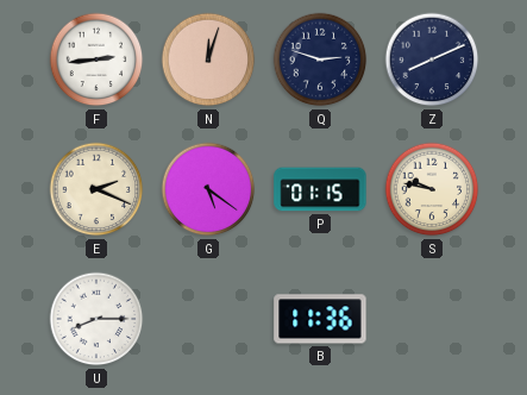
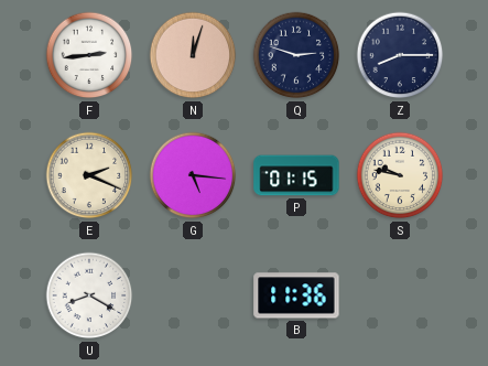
Z: 8:11 -> 8:15 (400, 55)
G: 5:21 -> 5:16 (193, 175)
U: 8:15 -> 8:20 (89, 295)
